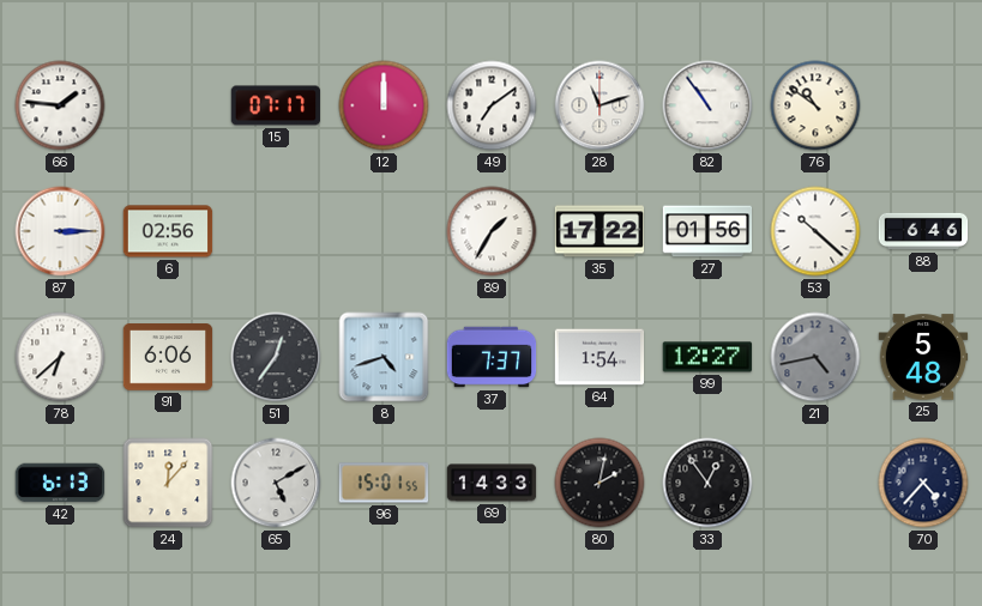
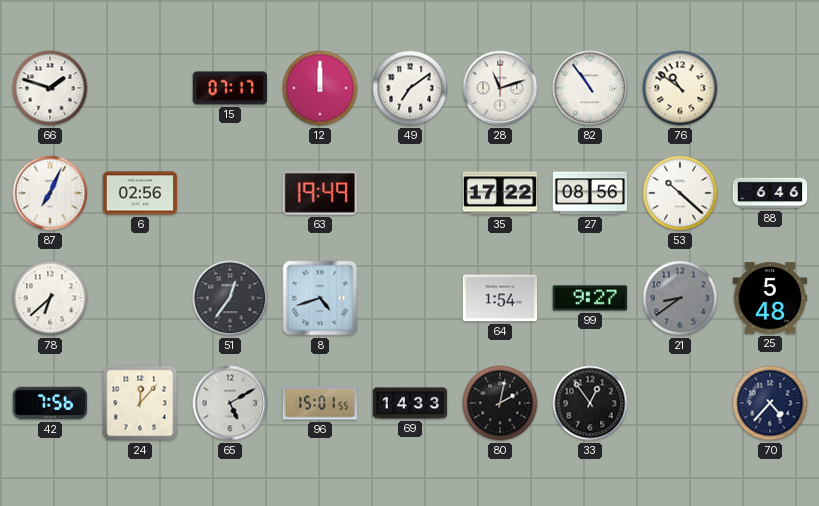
66: 1:46 -> 1:48 (50, 88)
87: 3:15 -> 7:04 (50, 193)
63: none -> 19:49 (320, 193)
89: 1:35 -> none (492, 231)
27: 01:56 -> 08:56 (590, 193)
91: 6:06 -> none (168, 357)
37: 7:37 -> none (492, 357)
99: 12:27 -> 9:27 (590, 298)
21: 4:43 -> 8:39 (680, 298)
42: 6:13 -> 7:56 (50, 403)
